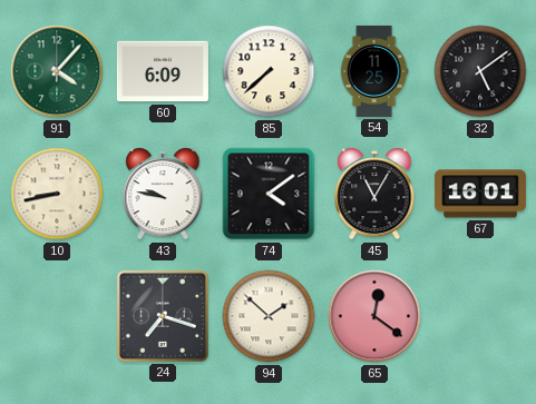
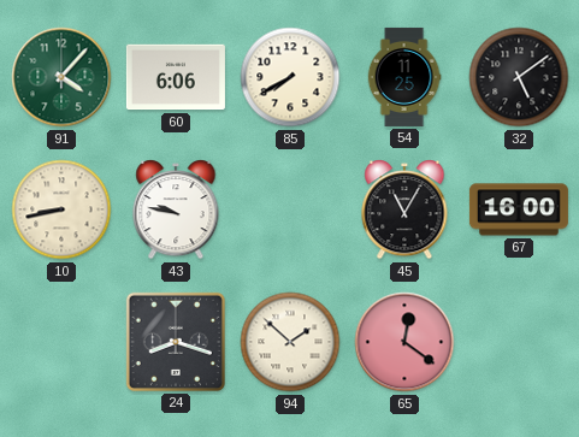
60: 6:09 -> 6:06 (176, 77)
85: 7:38 -> 7:40 (290, 77)
74: 4:09 -> none (269, 194)
67: 16:01 -> 16:00 (519, 209)
24: 7:18 -> 8:18 (176, 342)
